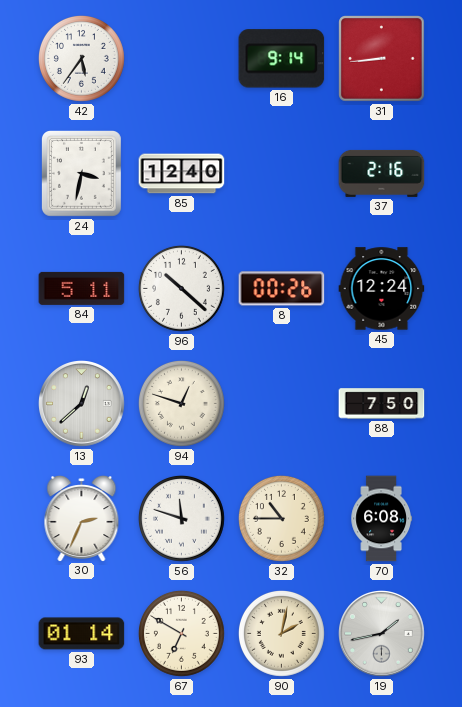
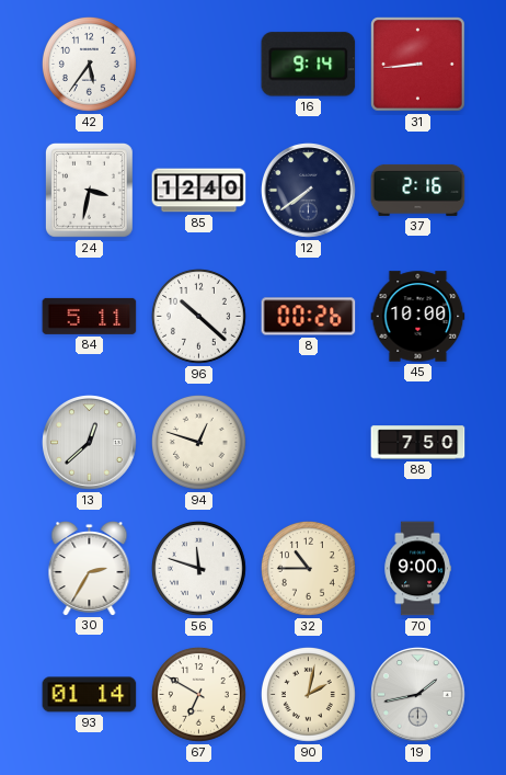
12: none -> 7:39 (309, 191)
45: 12:24 -> 10:00 (418, 317)
30: 2:34 -> 2:35 (90, 569)
70: 6:08 -> 9:00 (417, 569)
